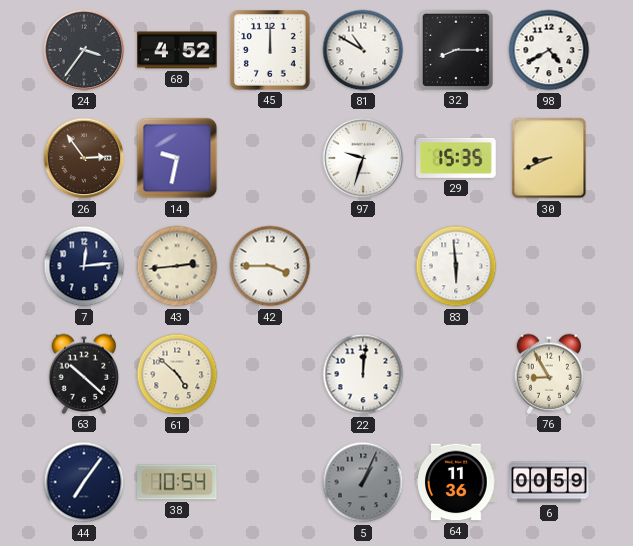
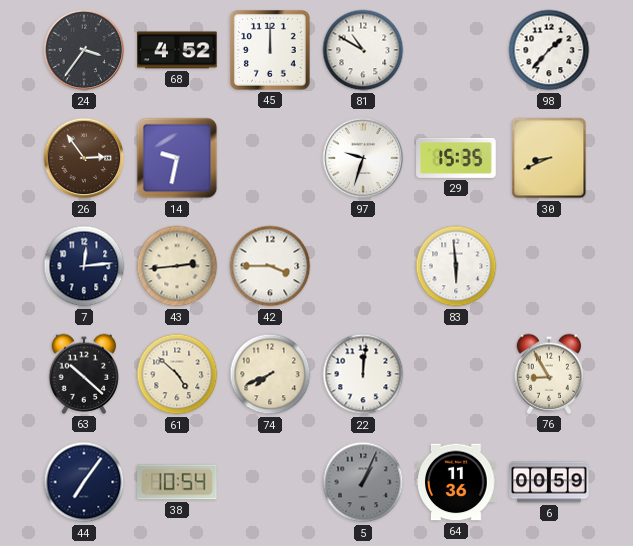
32: 8:15 -> none (456, 50)
98: 4:40 -> 1:37 (549, 50)
74: none -> 7:41 (270, 374)
